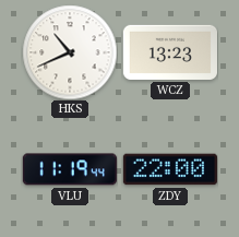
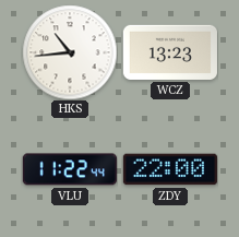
HKS: 10:41 -> 10:44 (70, 52)
VLU: 11:19 -> 11:22 (70, 169)
